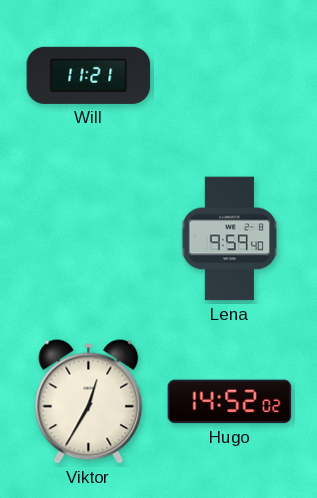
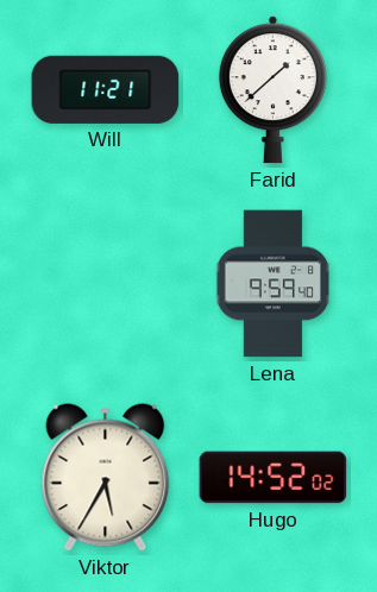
Farid: none -> 1:38 (272, 90)
Viktor: 12:35 -> 5:35 (106, 478)
